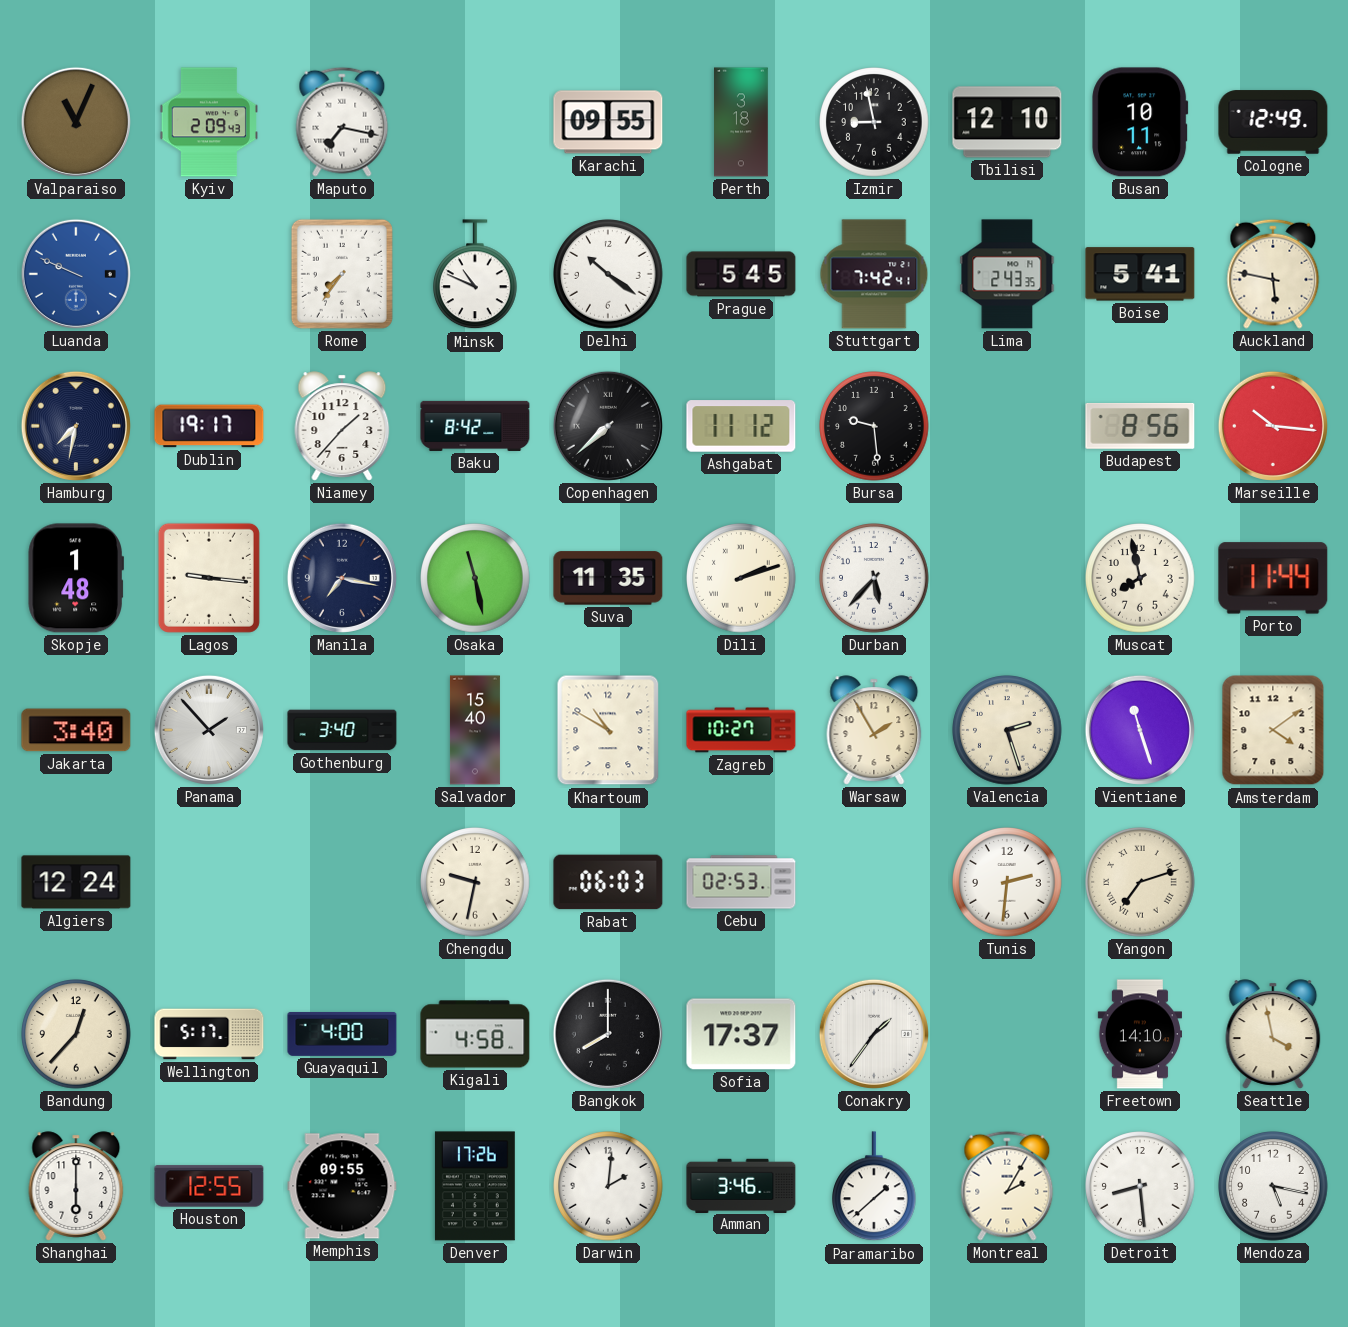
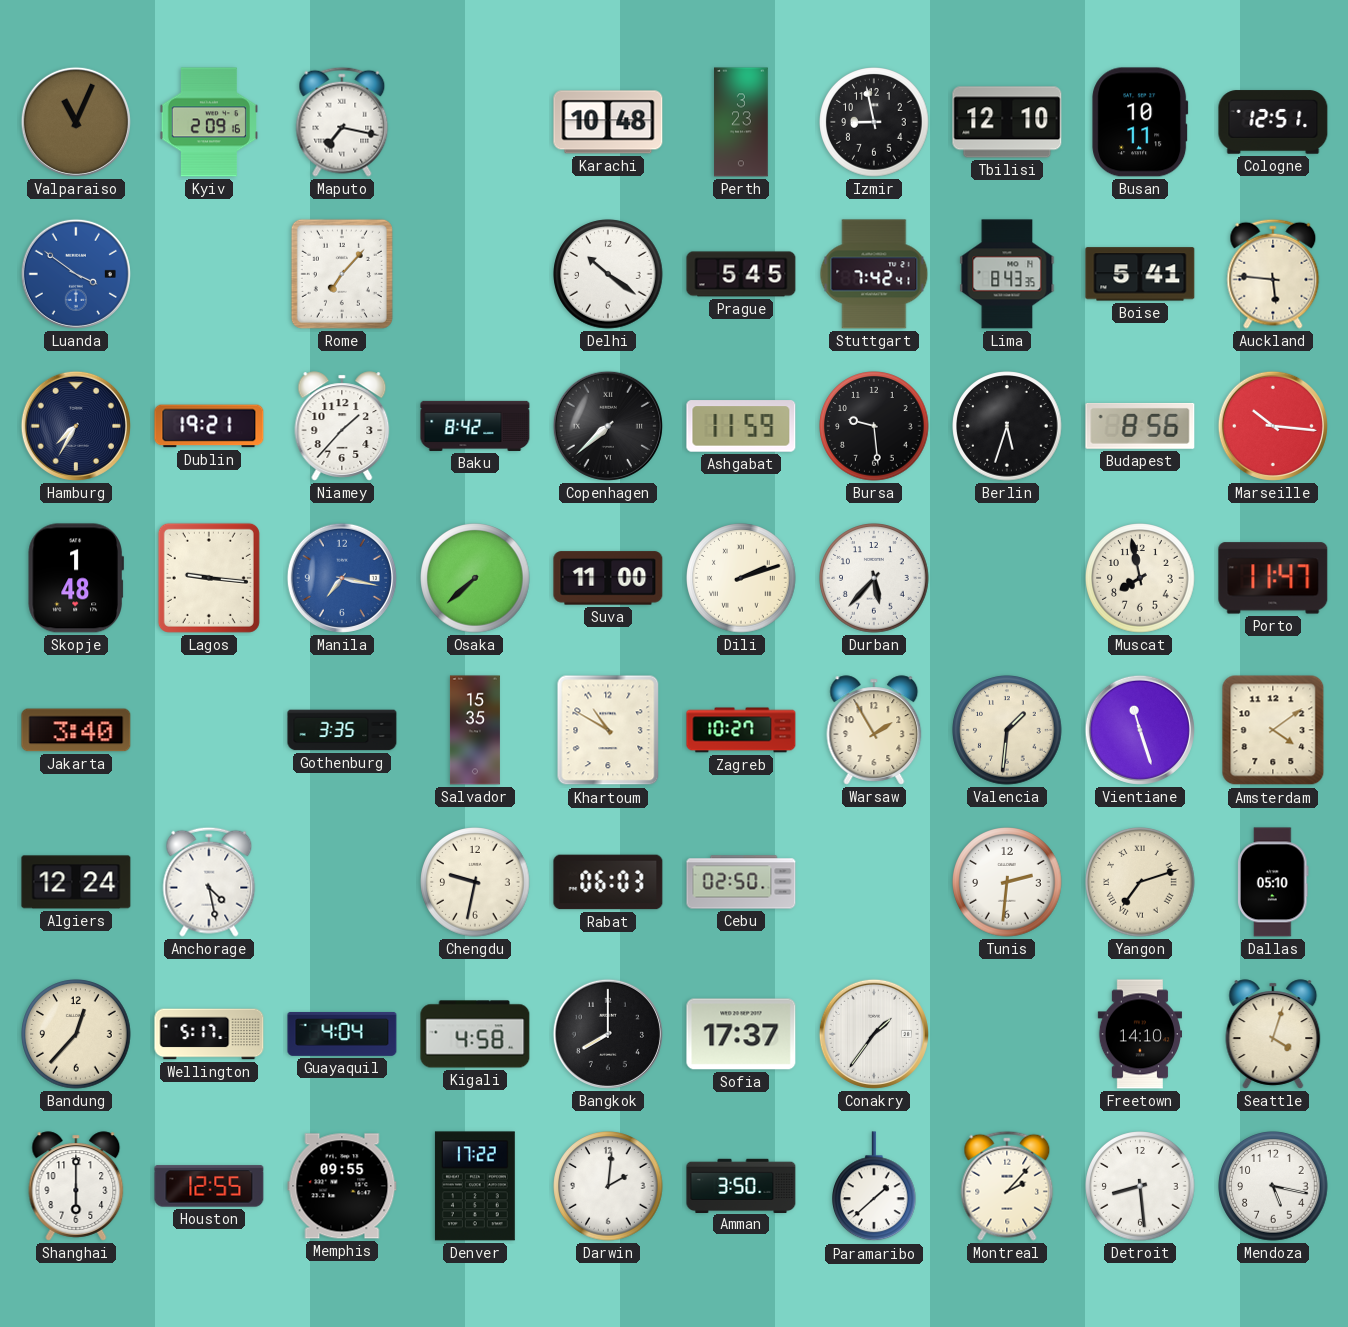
Kyiv: 2:09:43 -> 2:09:16 (209, 122)
Karachi: 09:55 -> 10:48 (608, 122)
Perth: 3:18 -> 3:23 (741, 122)
Cologne: 12:49 -> 12:51 (1273, 122)
Luanda: 9:49 -> 3:51 (76, 274)
Rome: 7:36 -> 7:07 (342, 274)
Minsk: 10:49 -> none (476, 275)
Lima: 2:43 -> 8:43 (1007, 274)
Auckland: 5:47 -> 5:46 (1273, 274)
Hamburg: 7:32 -> 7:35 (76, 426)
Dublin: 19:17 -> 19:21 (209, 426)
Ashgabat: 11:12 -> 11:59 (741, 426)
Berlin: none -> 5:33 (1007, 426)
Manila dial: navy -> blue (342, 578)
Osaka: 11:28 -> 7:38 (475, 578)
Suva: 11:35 -> 11:00 (608, 578)
Porto: 11:44 -> 11:47 (1273, 578)
Panama: 1:53 -> none (209, 730)
Gothenburg: 3:40 -> 3:35 (342, 730)
Salvador: 15:40 -> 15:35 (475, 730)
Valencia: 2:27 -> 1:31 (1007, 730)
Anchorage: none -> 4:28 (209, 882)
Cebu: 02:53 -> 02:50 (741, 882)
Dallas: none -> 05:10 (1274, 882)
Guayaquil: 4:00 -> 4:04 (342, 1034)
Seattle: 3:58 -> 4:03 (1273, 1034)
Denver: 17:26 -> 17:22 (475, 1186)
Amman: 3:46 -> 3:50 (741, 1185)
Montreal: 2:05 -> 2:07 (1007, 1186)
